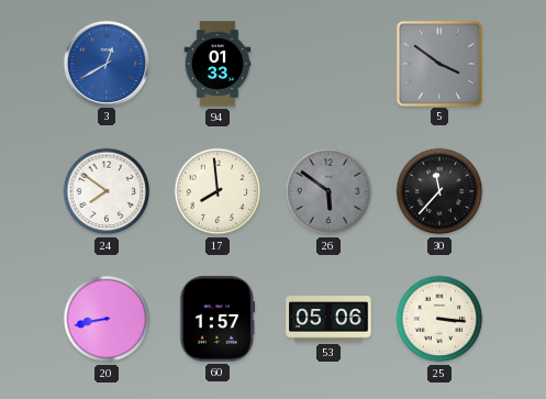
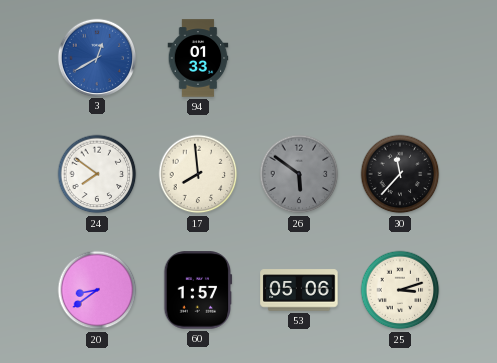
5: 3:51 -> none (438, 63)
20: 8:43 -> 8:39 (97, 290)
25: 3:16 -> 3:12 (400, 290)
